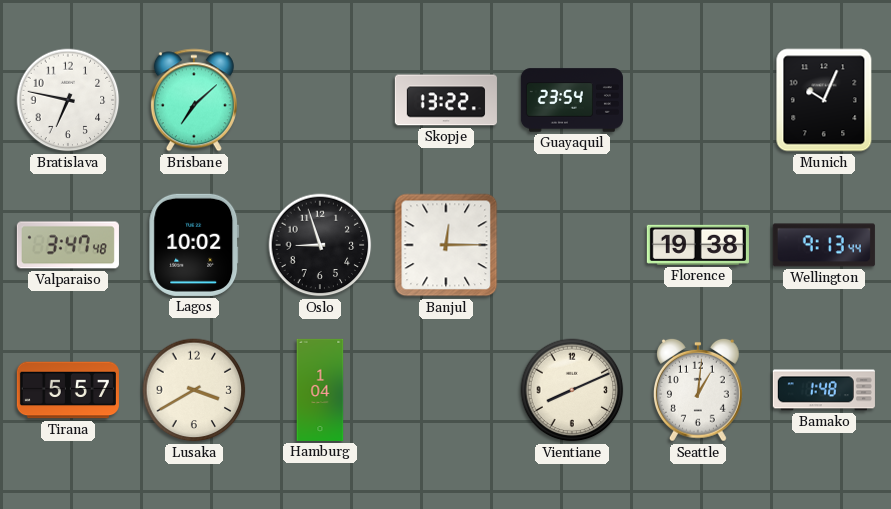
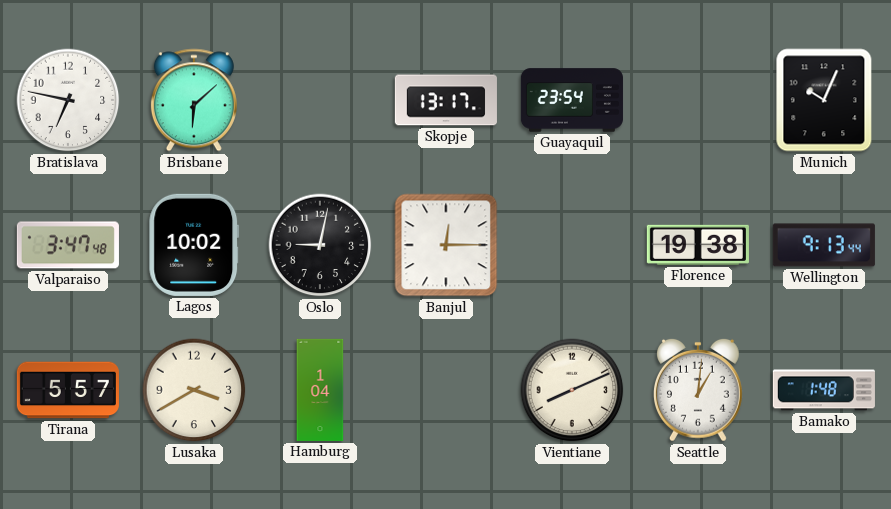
Brisbane: 7:08 -> 6:08 (194, 100)
Skopje: 13:22 -> 13:17 (446, 100)
Oslo: 8:57 -> 9:02 (320, 245)
